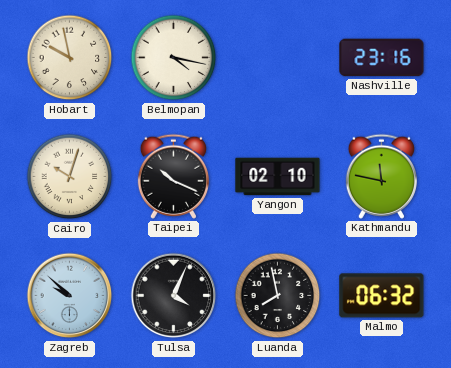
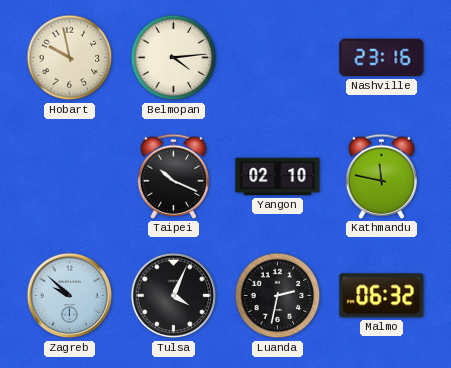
Belmopan: 4:17 -> 4:14 (174, 58)
Cairo: 10:03 -> none (70, 177)
Luanda: 7:58 -> 2:32 (278, 296)
